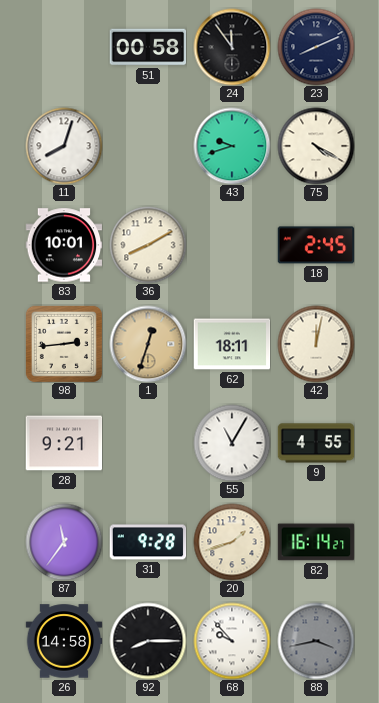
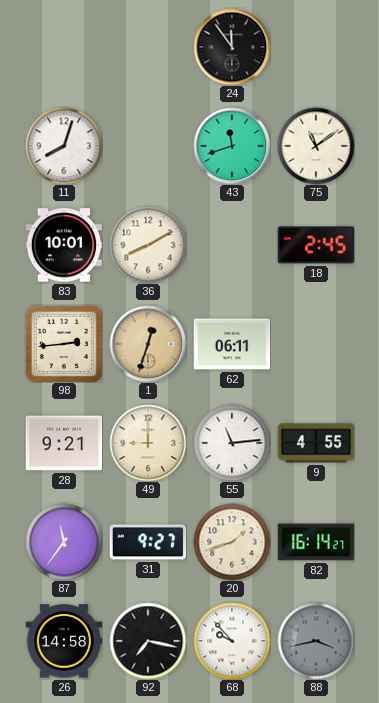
51: 00:58 -> none (148, 47)
23: 8:11 -> none (316, 47)
43: 9:42 -> 11:42 (232, 146)
75: 4:20 -> 11:09 (316, 146)
62: 18:11 -> 06:11 (232, 344)
42: 12:02 -> none (316, 344)
49: none -> 9:00 (148, 443)
55: 11:05 -> 11:14 (232, 443)
31: 9:28 -> 9:27 (148, 542)
92: 8:15 -> 7:17 (148, 641)
